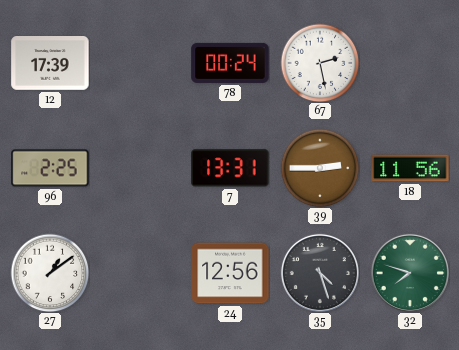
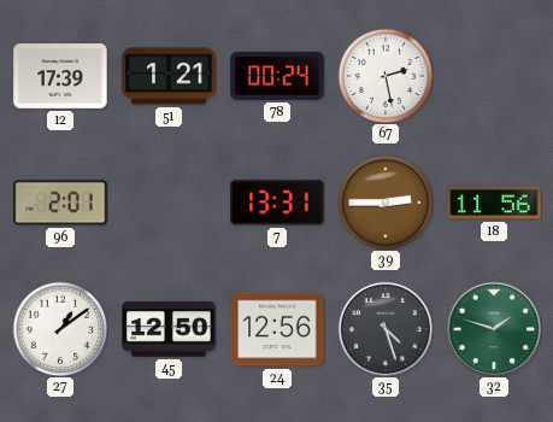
51: none -> 1:21 (169, 76)
96: 2:25 -> 2:01 (60, 203)
45: none -> 12:50 (169, 330)
32: 7:48 -> 1:48 (494, 329)
